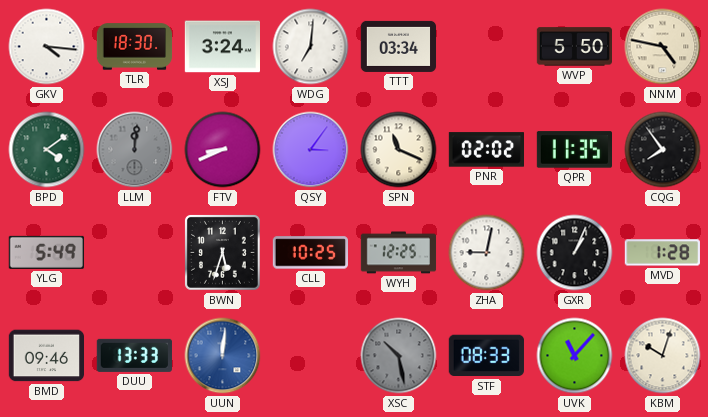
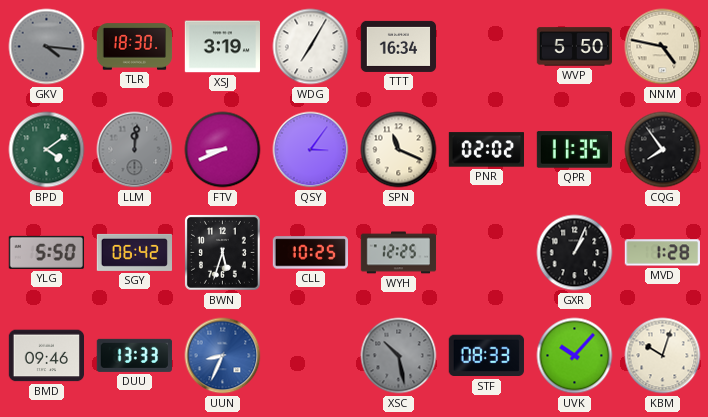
GKV dial: white -> grey (47, 47)
XSJ: 3:24 -> 3:19 (223, 47)
WDG: 7:01 -> 7:05 (311, 47)
TTT: 03:34 -> 16:34 (399, 46)
YLG: 5:49 -> 5:50 (46, 252)
SGY: none -> 06:42 (134, 252)
ZHA: 9:02 -> none (487, 253)
UUN: 12:01 -> 8:34 (223, 356)
UVK: 11:07 -> 10:07 (575, 356)
